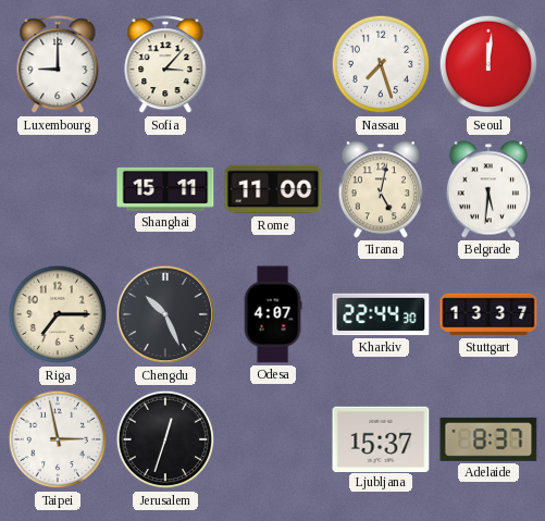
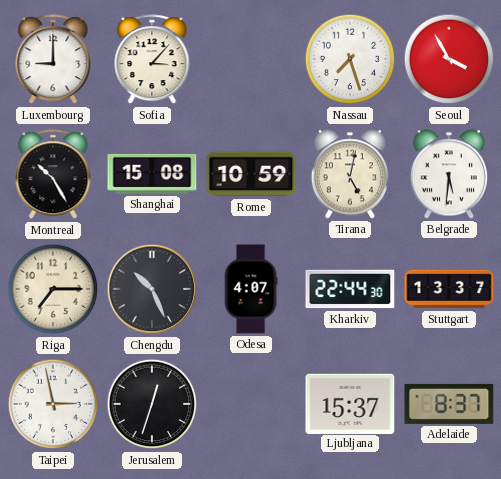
Seoul: 12:01 -> 3:55 (449, 59)
Montreal: none -> 10:25 (53, 175)
Shanghai: 15:11 -> 15:08 (152, 174)
Rome: 11:00 -> 10:59 (251, 174)
